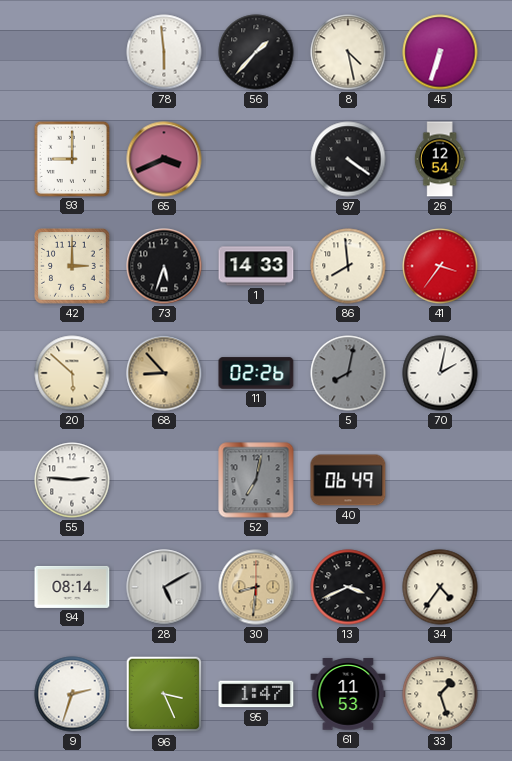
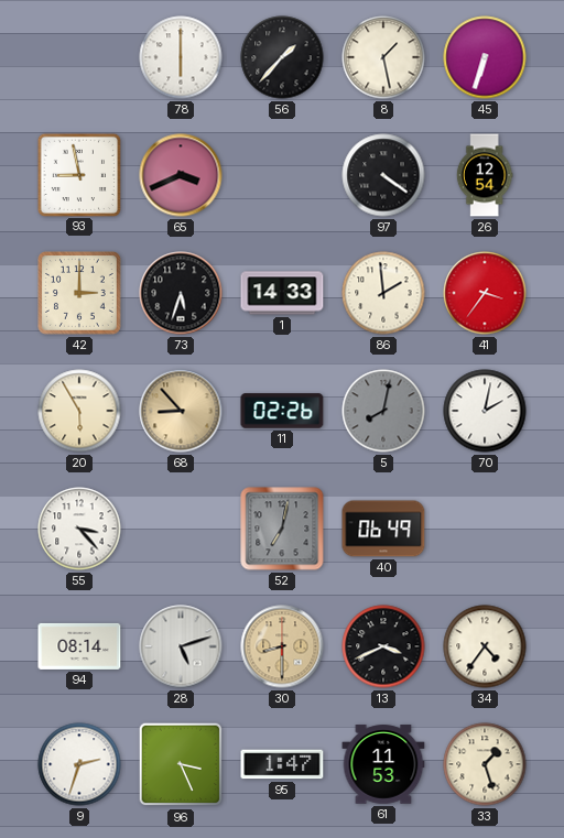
78: 5:59 -> 6:00 (181, 57)
8: 4:28 -> 1:28 (383, 57)
93: 9:00 -> 8:58 (78, 174)
86: 7:59 -> 1:59 (383, 293)
20: 5:52 -> 5:55 (79, 411)
55: 2:46 -> 3:23 (79, 529)
28: 5:10 -> 5:12 (181, 646)
30: 8:31 -> 8:30 (282, 646)
